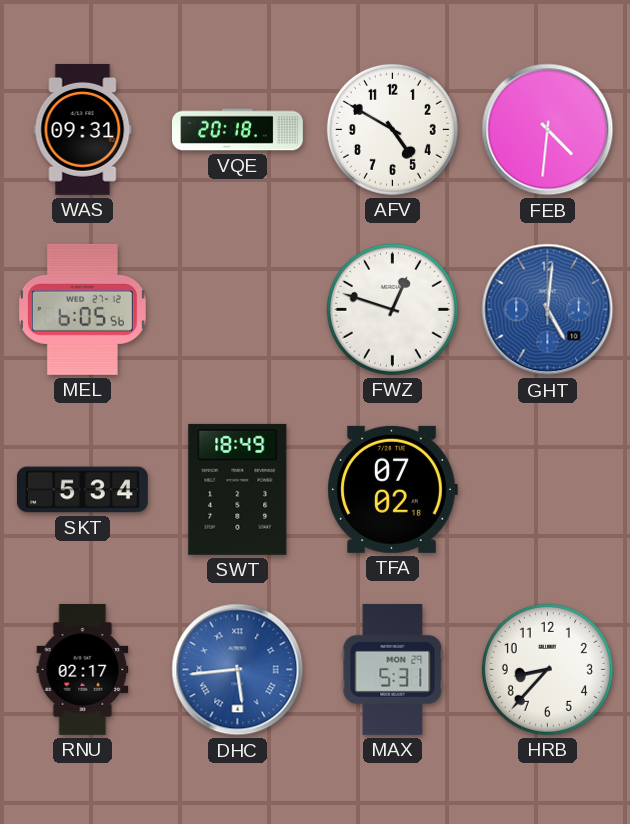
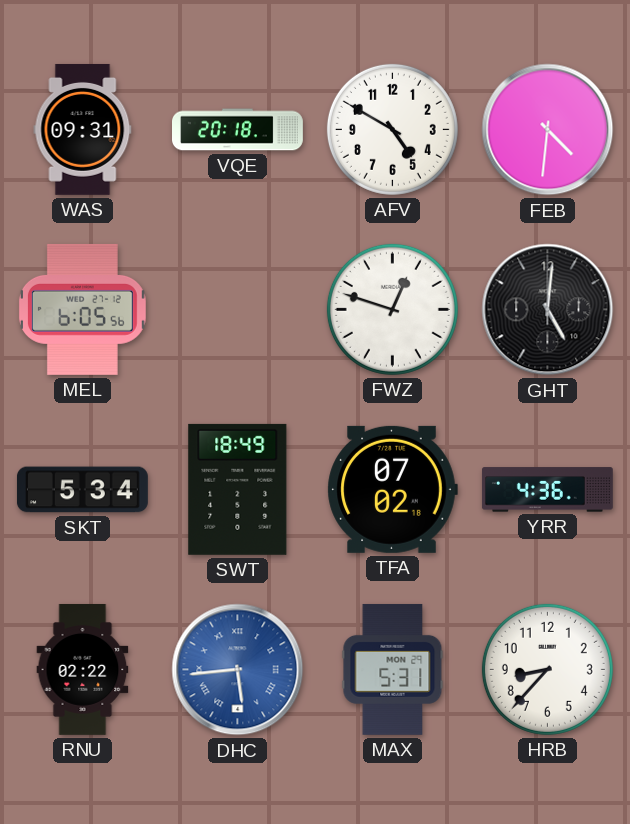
GHT dial: blue -> black (548, 310)
YRR: none -> 4:36 (547, 490)
RNU: 02:17 -> 02:22 (83, 669)
